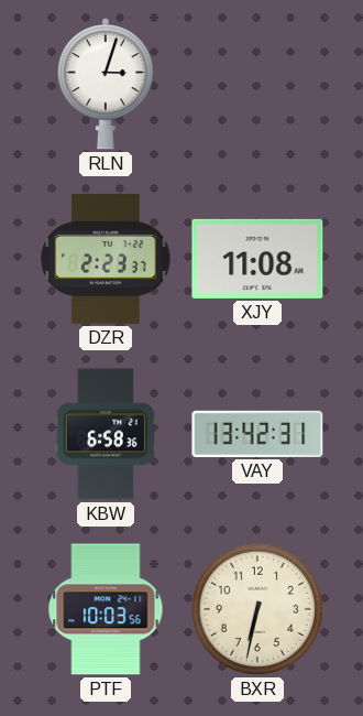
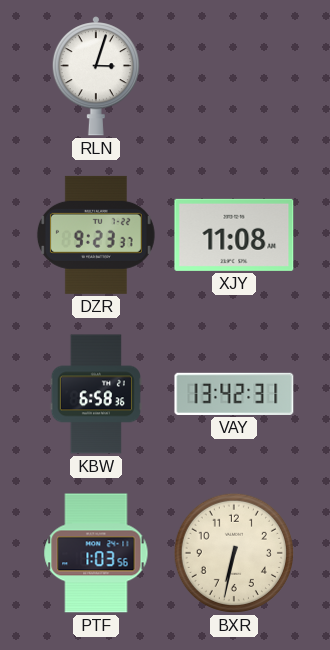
DZR: 2:23 -> 9:23 (96, 235)
PTF: 10:03 -> 1:03 (96, 553)
